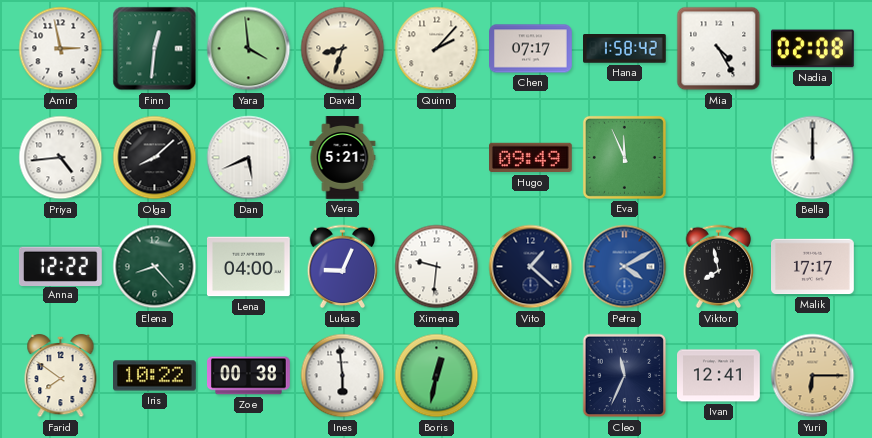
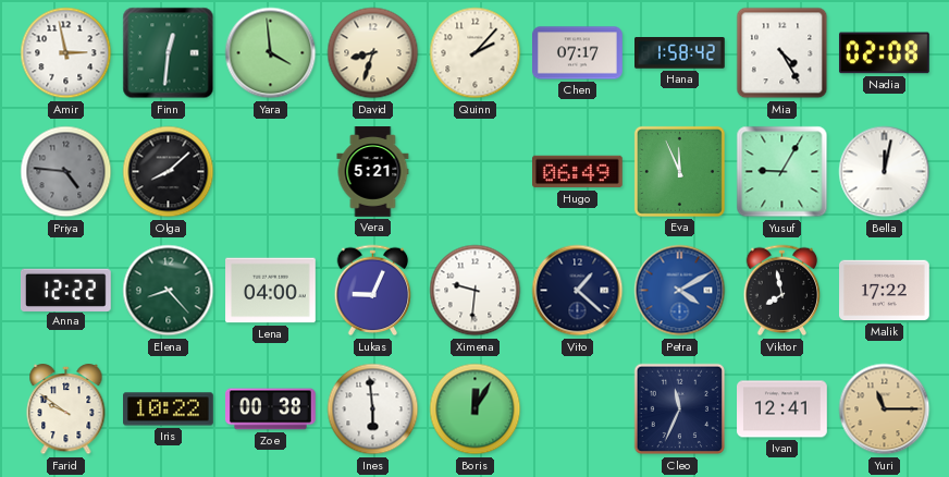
Priya: 4:44 -> 4:46 (66, 172)
Priya dial: white -> grey (66, 172)
Dan: 5:41 -> none (249, 158)
Hugo: 09:49 -> 06:49 (578, 172)
Yusuf: none -> 9:05 (782, 172)
Bella: 12:00 -> 12:02 (885, 172)
Malik: 17:17 -> 17:22 (885, 291)
Farid: 7:51 -> 9:51 (66, 409)
Boris: 12:32 -> 12:05 (476, 409)
Yuri: 6:15 -> 11:15 (885, 409)
